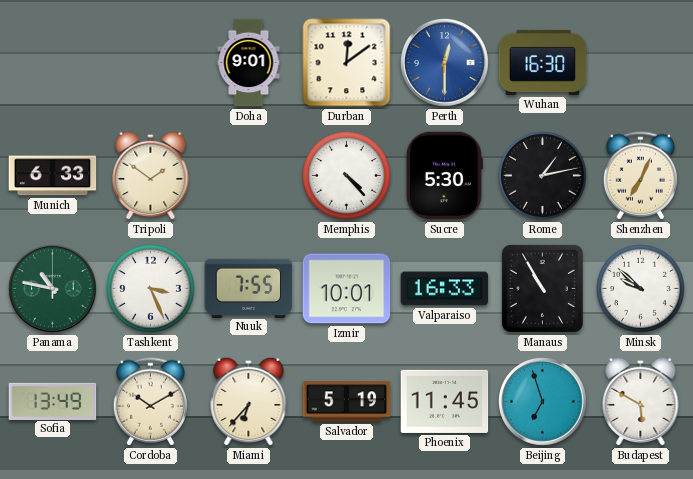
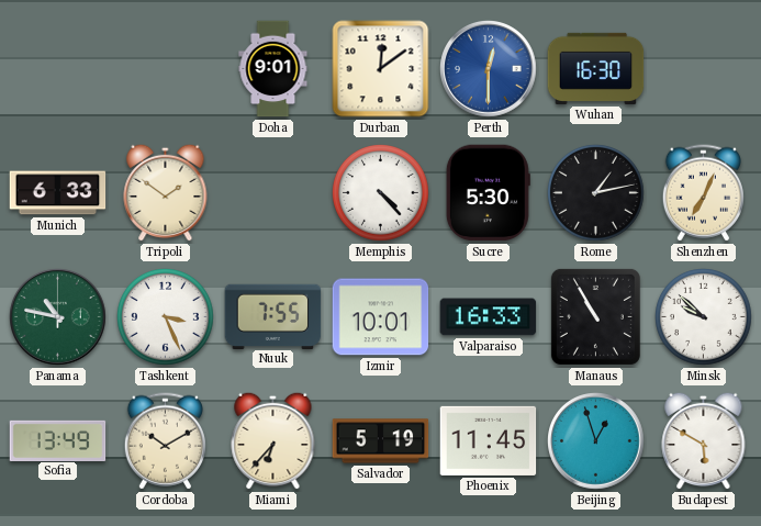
Beijing: 6:57 -> 12:57 (596, 441)
